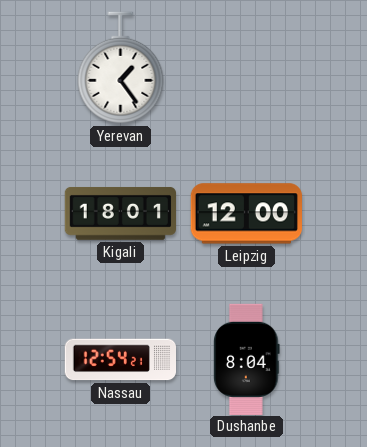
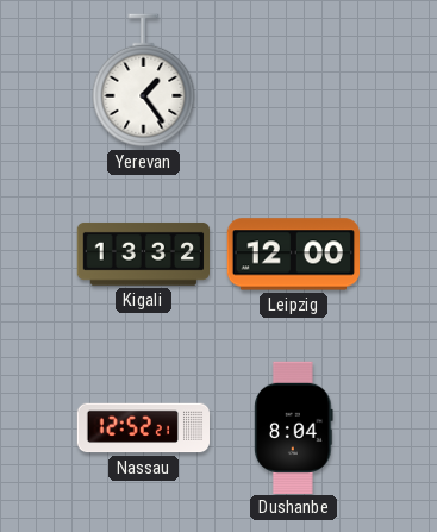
Kigali: 18:01 -> 13:32 (143, 254)
Nassau: 12:54 -> 12:52 (144, 428)
